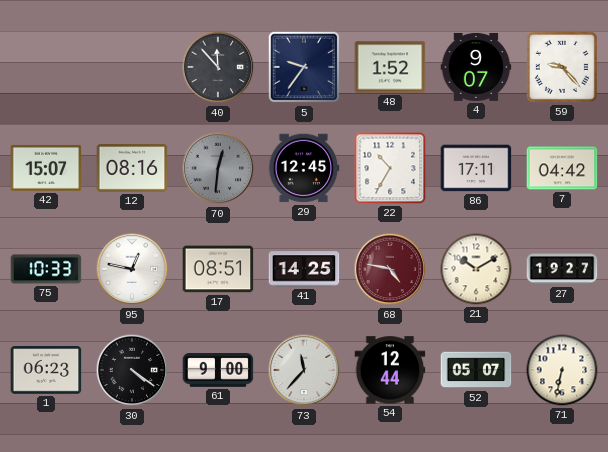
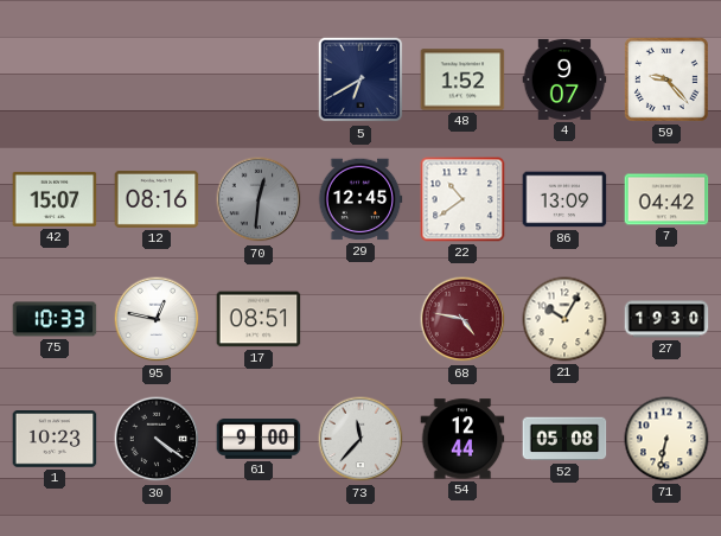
40: 11:53 -> none (218, 67)
5: 9:36 -> 6:40 (360, 79)
22: 10:35 -> 10:39 (462, 199)
86: 17:11 -> 13:09 (564, 199)
41: 14:25 -> none (304, 269)
21: 10:10 -> 10:05 (564, 319)
27: 19:27 -> 19:30 (666, 319)
1: 06:23 -> 10:23 (55, 439)
52: 05:07 -> 05:08 (564, 439)
